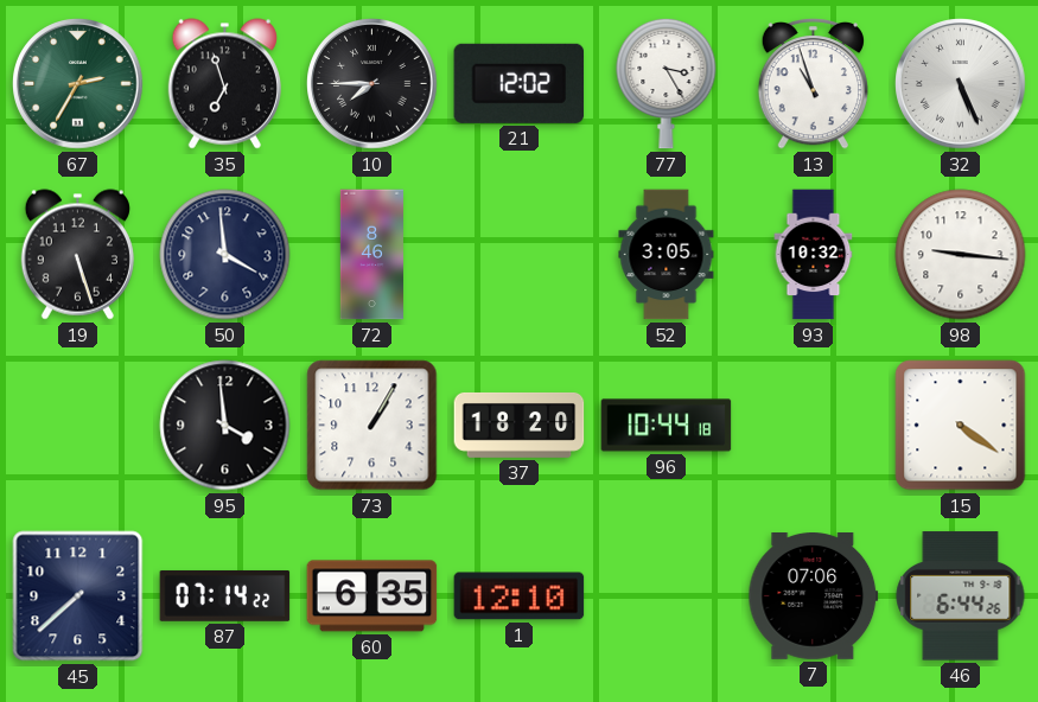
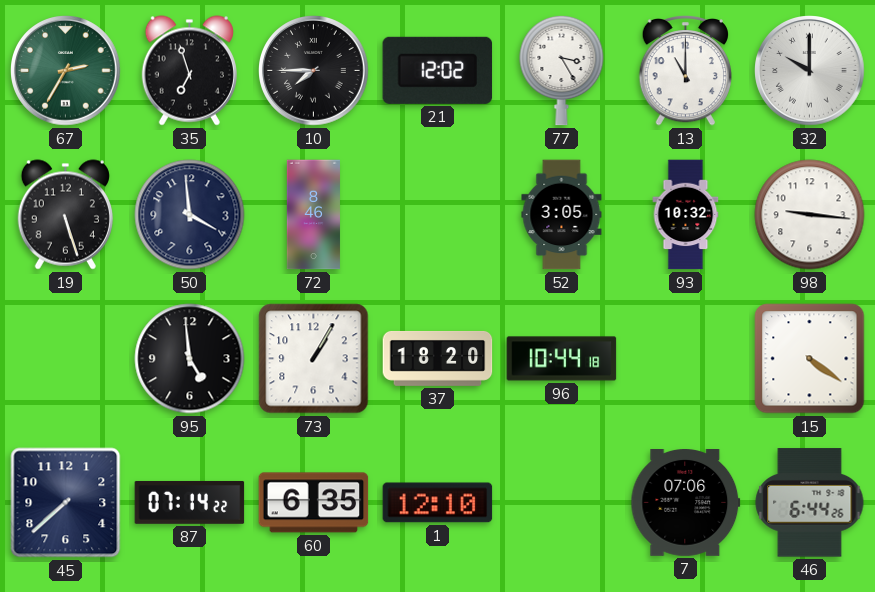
13: 10:57 -> 11:00 (685, 71)
32: 5:26 -> 10:00 (810, 71)
95: 3:59 -> 4:59 (190, 359)
